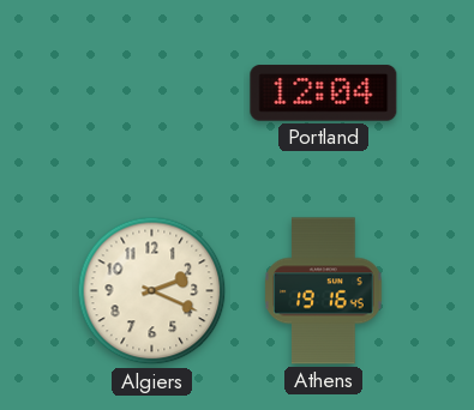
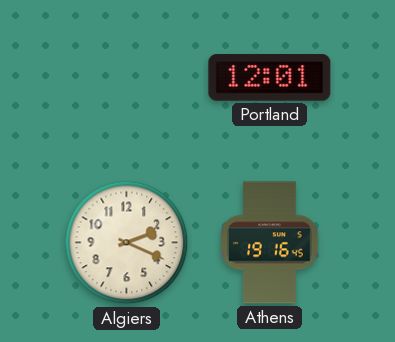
Portland: 12:04 -> 12:01 (270, 78)
